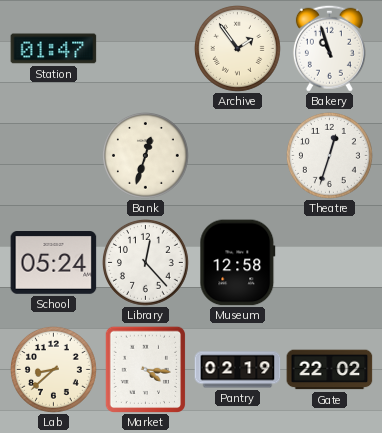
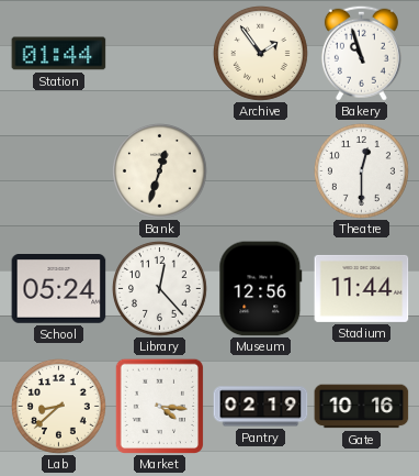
Station: 01:47 -> 01:44 (59, 54)
Theatre: 12:33 -> 12:30 (361, 170)
Museum: 12:58 -> 12:56 (261, 289)
Stadium: none -> 11:44 (362, 288)
Gate: 22:02 -> 10:16 (362, 407)
